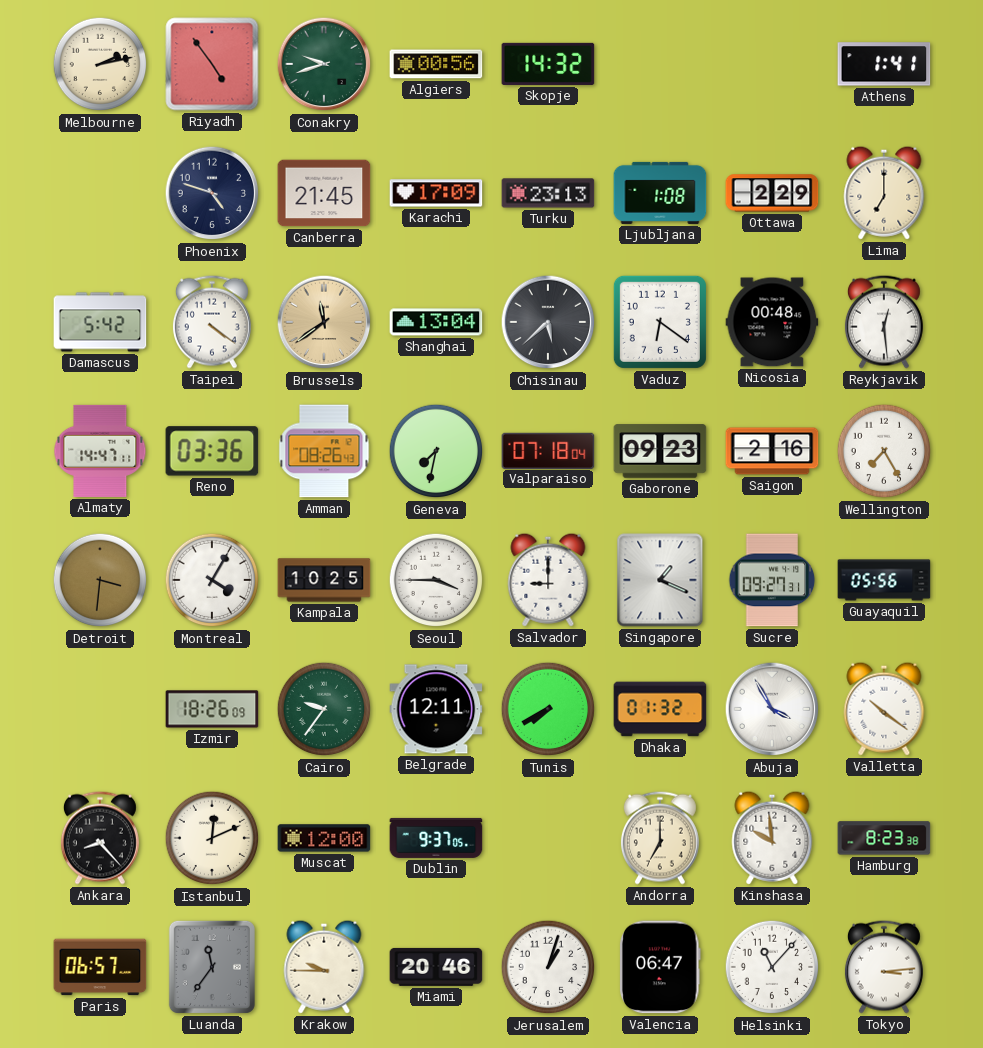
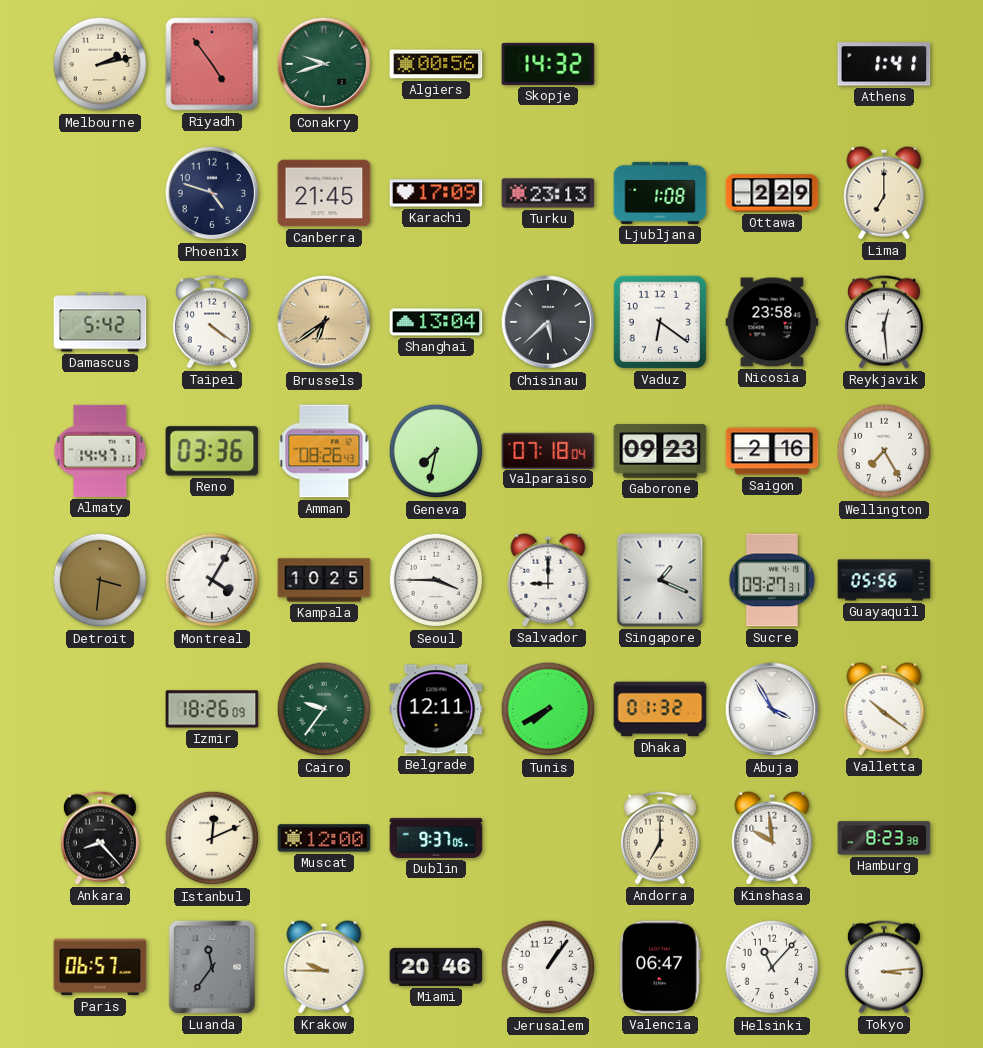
Brussels: 11:39 -> 6:39 (324, 322)
Nicosia: 00:48 -> 23:58 (772, 322)
Jerusalem: 1:03 -> 1:06 (548, 967)
